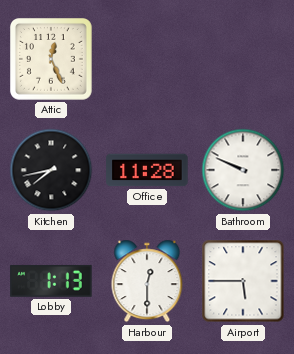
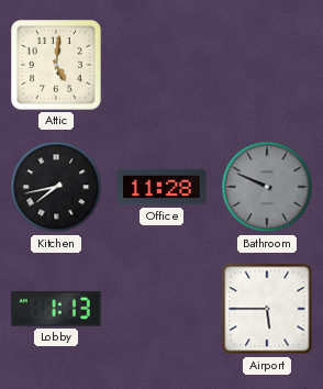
Attic: 12:26 -> 5:01 (57, 66)
Bathroom dial: white -> grey (267, 187)
Harbour: 12:30 -> none (147, 281)
